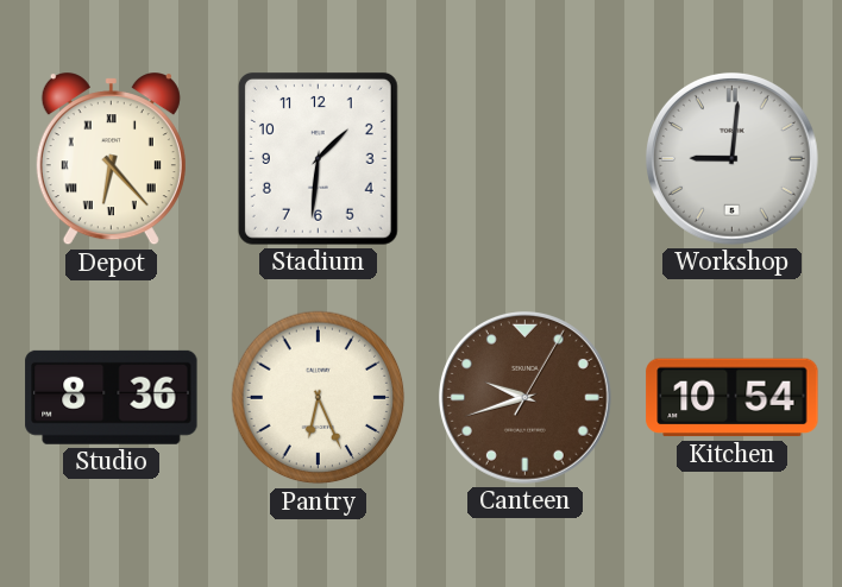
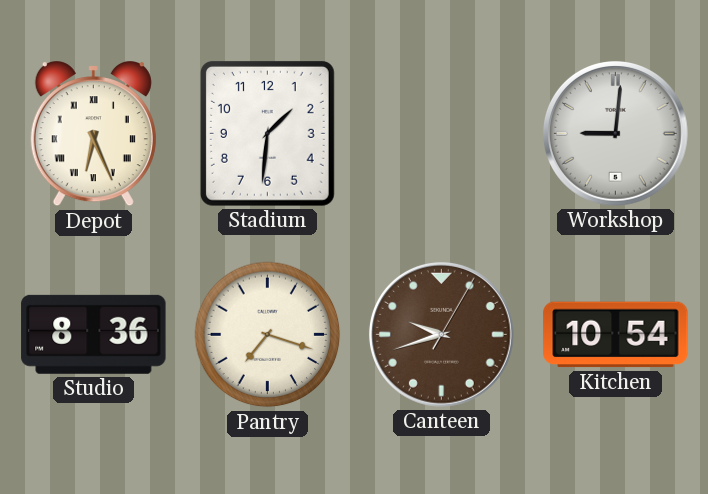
Depot: 6:23 -> 6:26 (93, 134)
Pantry: 6:26 -> 7:18 (268, 335)
